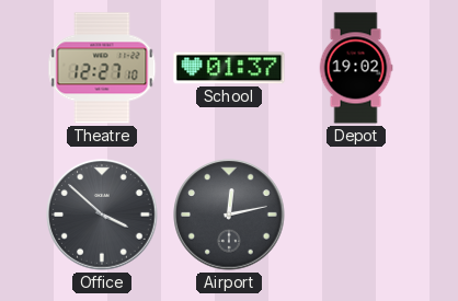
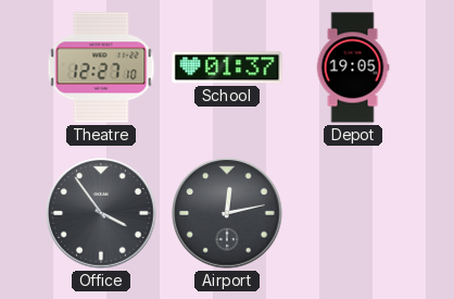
Depot: 19:02 -> 19:05 (353, 67)
Office: 3:52 -> 3:54 (101, 213)
